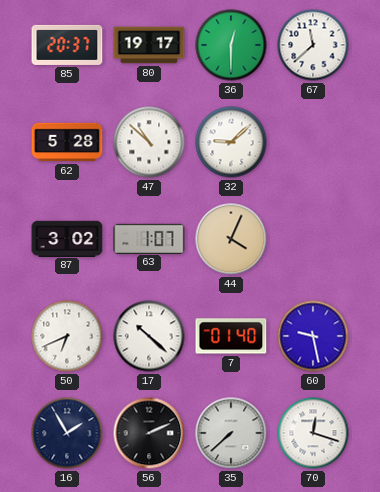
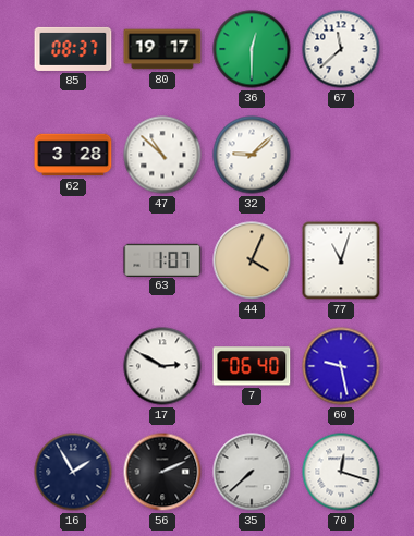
85: 20:37 -> 08:37 (73, 49)
62: 5:28 -> 3:28 (73, 155)
87: 3:02 -> none (67, 238)
77: none -> 11:03 (341, 260)
50: 6:41 -> none (67, 336)
17: 10:22 -> 2:50 (162, 366)
7: 01:40 -> 06:40 (252, 366)
